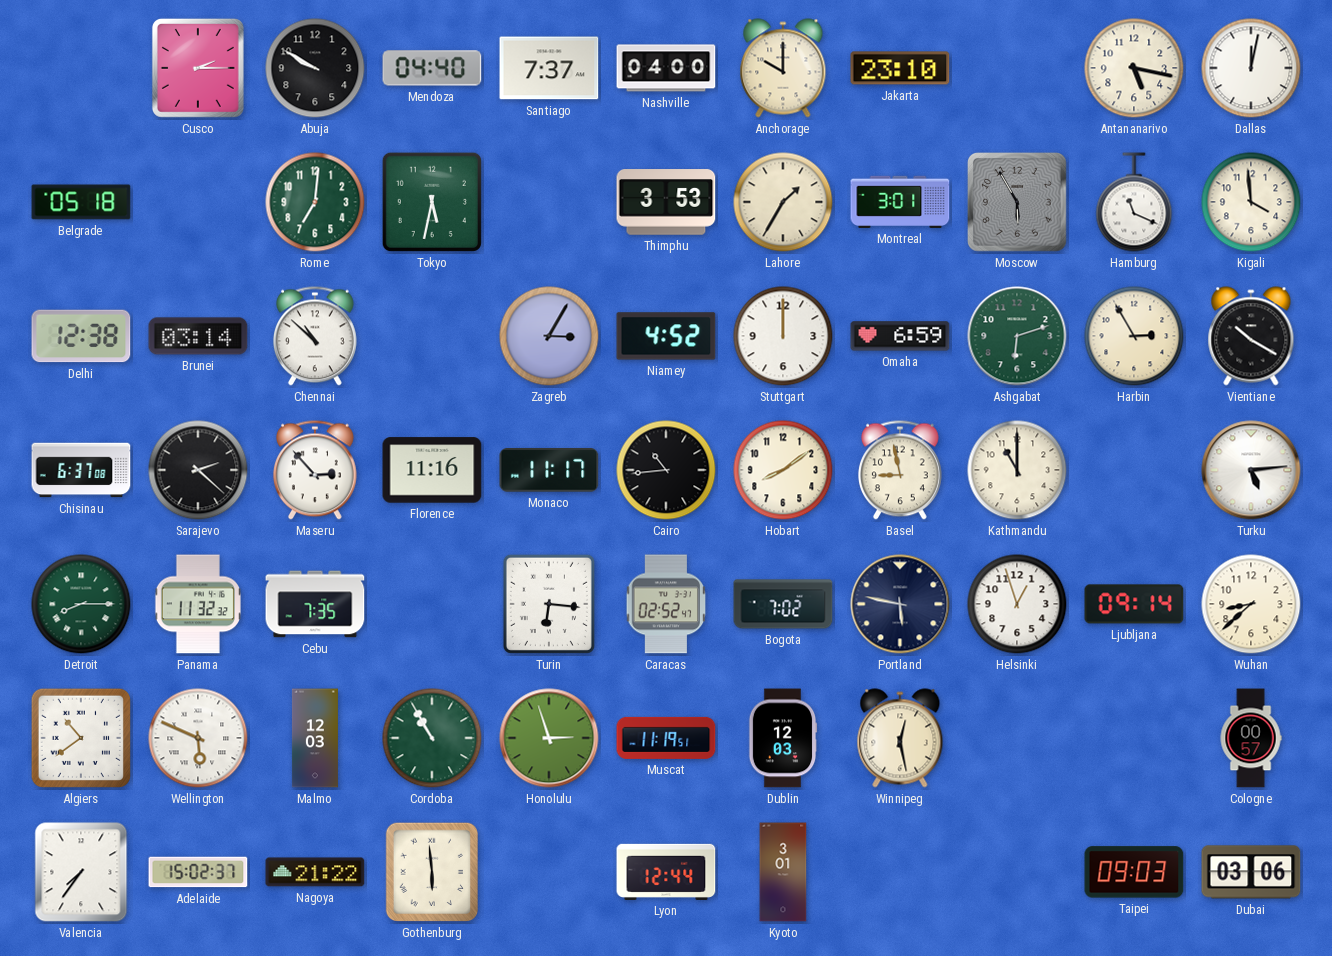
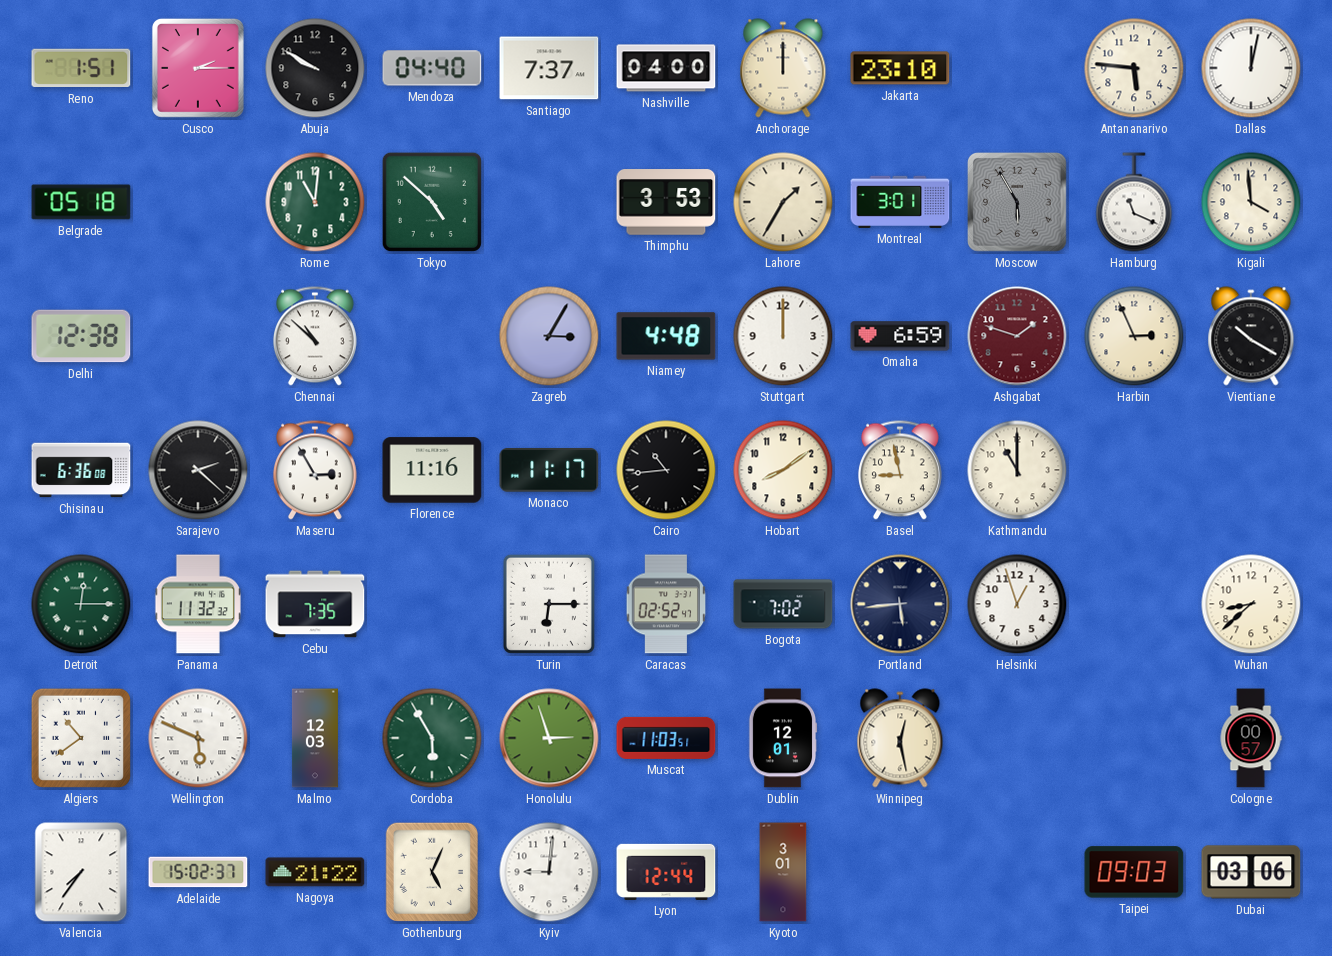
Reno: none -> 1:51 (81, 68)
Anchorage: 10:00 -> 12:00 (783, 68)
Antananarivo: 5:17 -> 5:46 (1134, 68)
Rome: 7:01 -> 11:01 (315, 202)
Tokyo: 5:32 -> 4:52 (432, 202)
Brunei: 03:14 -> none (198, 336)
Niamey: 4:52 -> 4:48 (666, 336)
Ashgabat: 6:12 -> 1:48 (1017, 336)
Ashgabat dial: green -> burgundy (1017, 336)
Harbin: 2:55 -> 2:56 (1134, 336)
Chisinau: 6:37 -> 6:36 (81, 470)
Maseru: 2:53 -> 2:55 (315, 470)
Turku: 5:14 -> none (1251, 470)
Detroit: 8:15 -> 12:15 (81, 604)
Turin: 6:16 -> 6:15 (549, 604)
Portland: 5:47 -> 5:44 (900, 604)
Ljubljana: 09:14 -> none (1134, 604)
Cordoba: 10:55 -> 5:55 (432, 738)
Muscat: 11:19 -> 11:03 (666, 738)
Dublin: 12:03 -> 12:01 (783, 738)
Gothenburg: 5:59 -> 5:04 (431, 872)
Kyiv: none -> 9:01 (549, 872)
